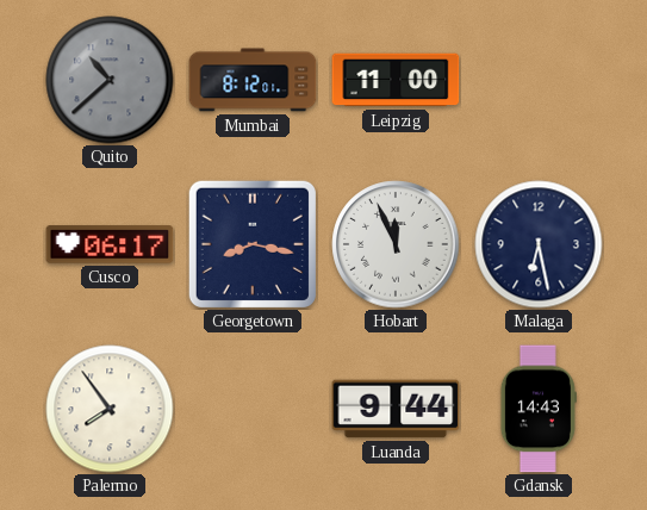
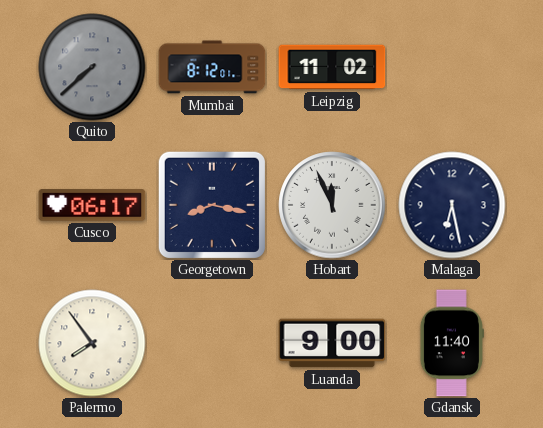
Quito: 10:38 -> 7:38 (92, 67)
Leipzig: 11:00 -> 11:02 (332, 67)
Luanda: 9:44 -> 9:00 (332, 343)
Gdansk: 14:43 -> 11:40 (452, 343)
